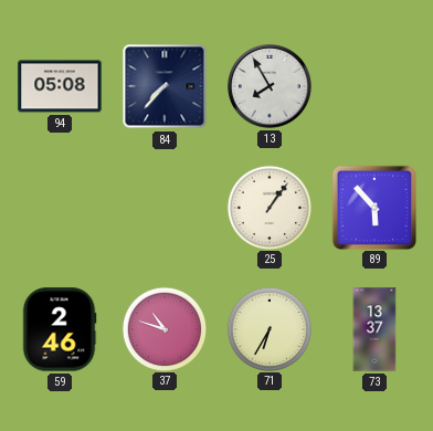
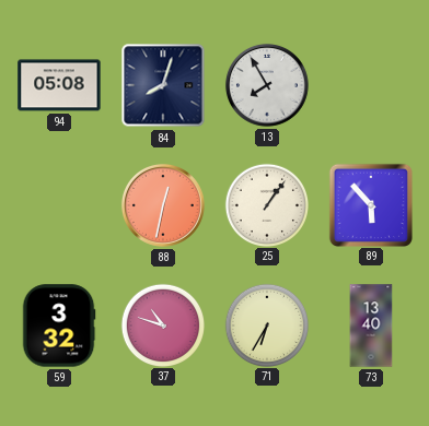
84: 7:37 -> 8:03 (163, 85)
88: none -> 12:32 (163, 205)
59: 2:46 -> 3:32 (59, 326)
73: 13:37 -> 13:40 (371, 326)
